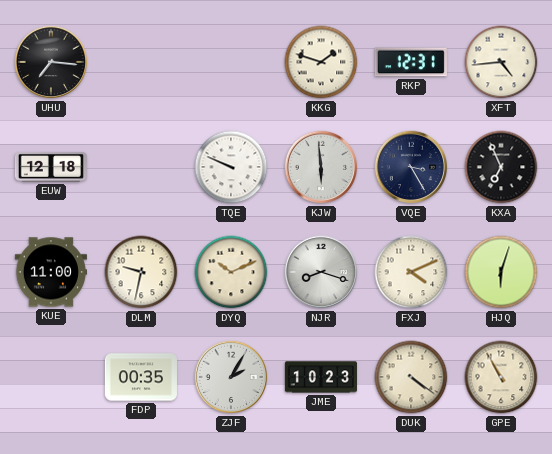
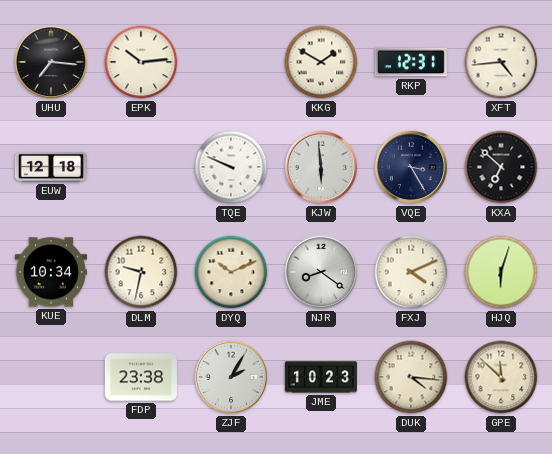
EPK: none -> 10:14 (141, 62)
KKG: 1:48 -> 1:50 (321, 62)
KXA: 6:56 -> 6:52 (501, 167)
KUE: 11:00 -> 10:34 (51, 272)
NJR: 8:18 -> 8:21 (321, 272)
FDP: 00:35 -> 23:38 (141, 377)
DUK: 4:21 -> 4:16 (411, 377)
GPE: 10:55 -> 11:52 (501, 377)
